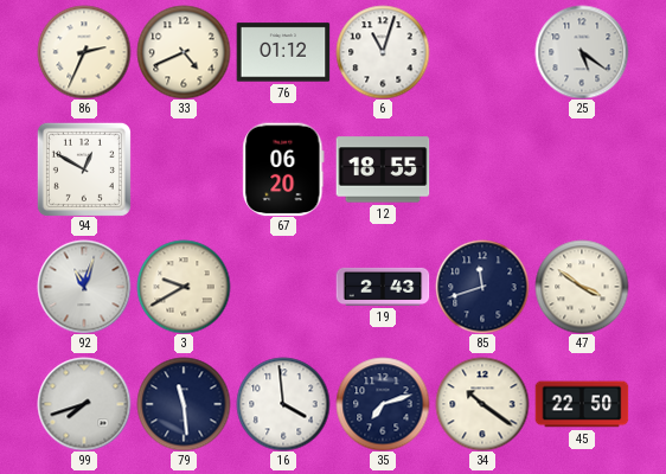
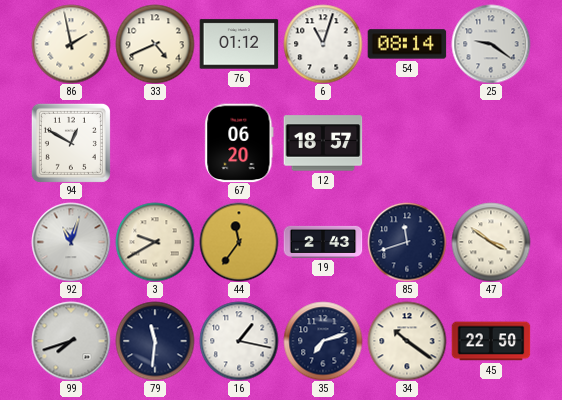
86: 2:34 -> 1:58 (71, 44)
54: none -> 08:14 (407, 44)
25: 5:21 -> 9:21 (491, 44)
12: 18:55 -> 18:57 (323, 143)
44: none -> 11:36 (239, 242)
79: 11:29 -> 11:31 (155, 341)
16: 3:59 -> 1:17 (239, 341)
